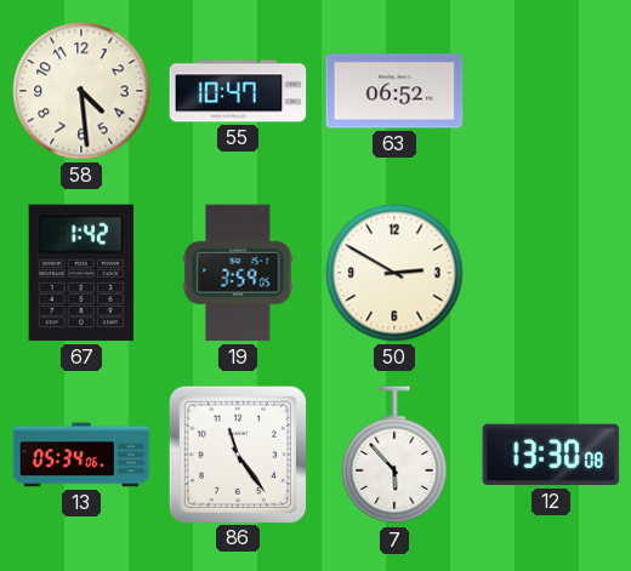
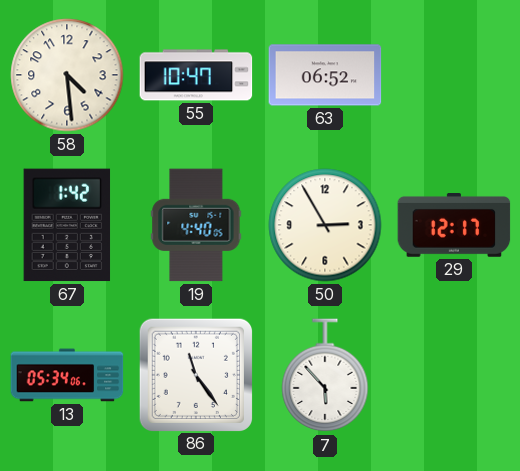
19: 3:59 -> 4:40 (196, 225)
50: 2:50 -> 2:55 (325, 225)
29: none -> 12:17 (454, 226)
12: 13:30 -> none (551, 455)
